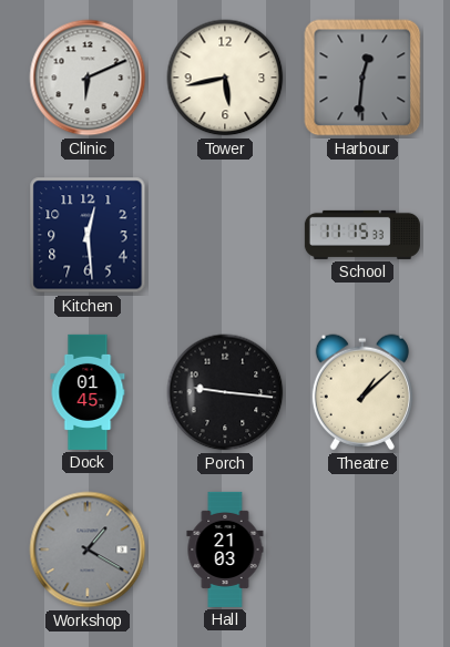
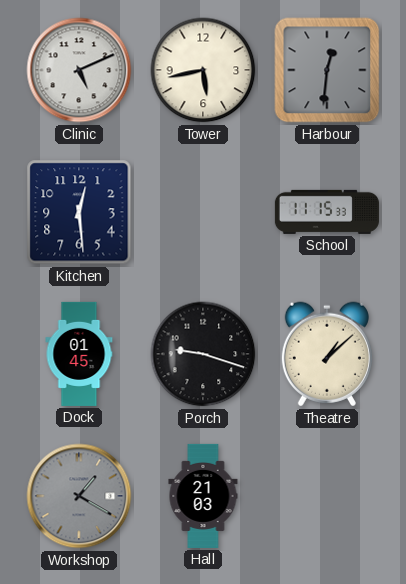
Clinic: 6:11 -> 5:11 (79, 70)
Porch: 9:16 -> 9:18 (203, 354)
